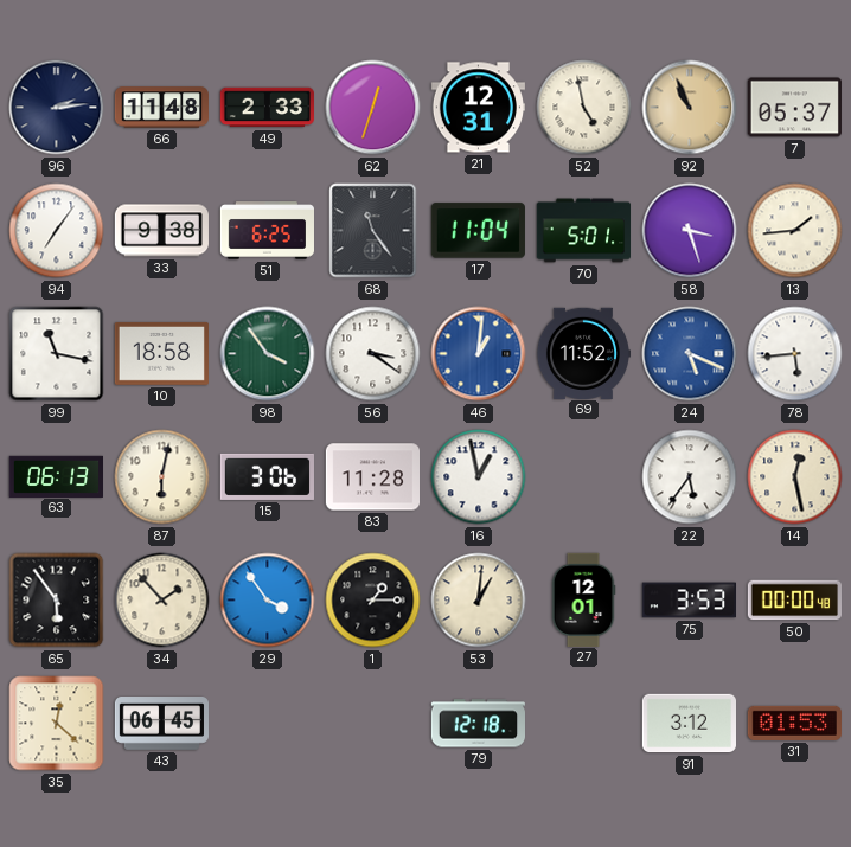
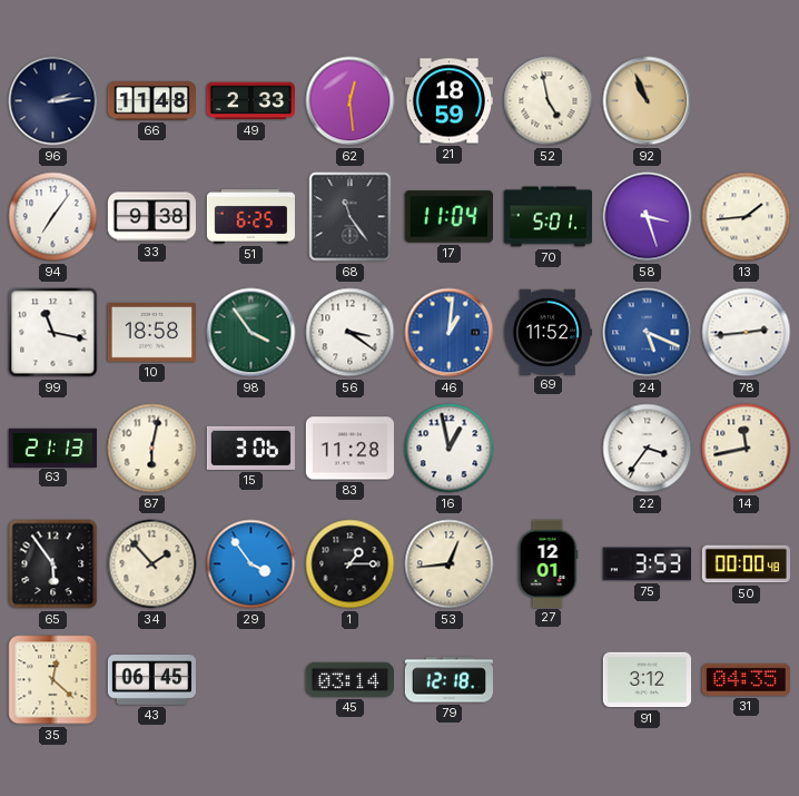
62: 12:33 -> 12:29 (351, 101)
21: 12:31 -> 18:59 (448, 101)
7: 05:37 -> none (794, 108)
78: 5:44 -> 2:44 (747, 333)
63: 06:13 -> 21:13 (52, 448)
22: 5:36 -> 3:36 (648, 449)
14: 12:28 -> 11:43 (747, 449)
53: 1:01 -> 12:44 (450, 564)
45: none -> 03:14 (349, 679)
31: 01:53 -> 04:35 (746, 679)
